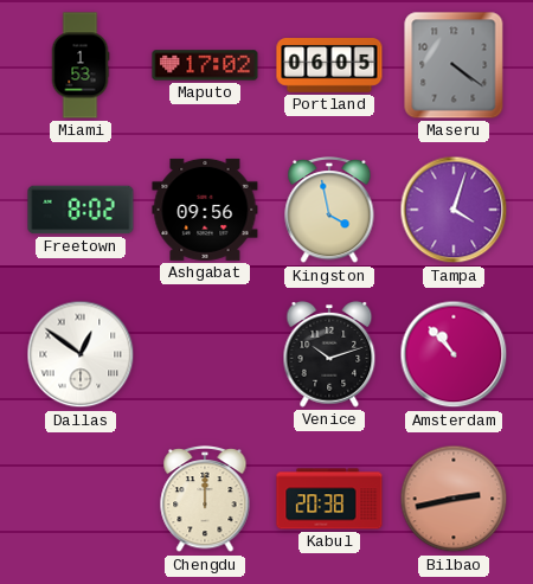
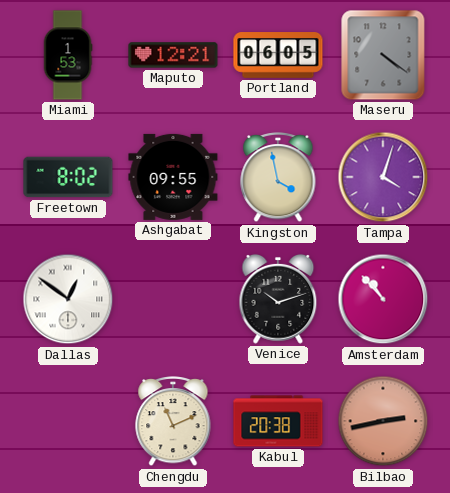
Maputo: 17:02 -> 12:21 (173, 55)
Ashgabat: 09:56 -> 09:55 (173, 177)
Chengdu: 12:00 -> 11:11 (173, 422)
